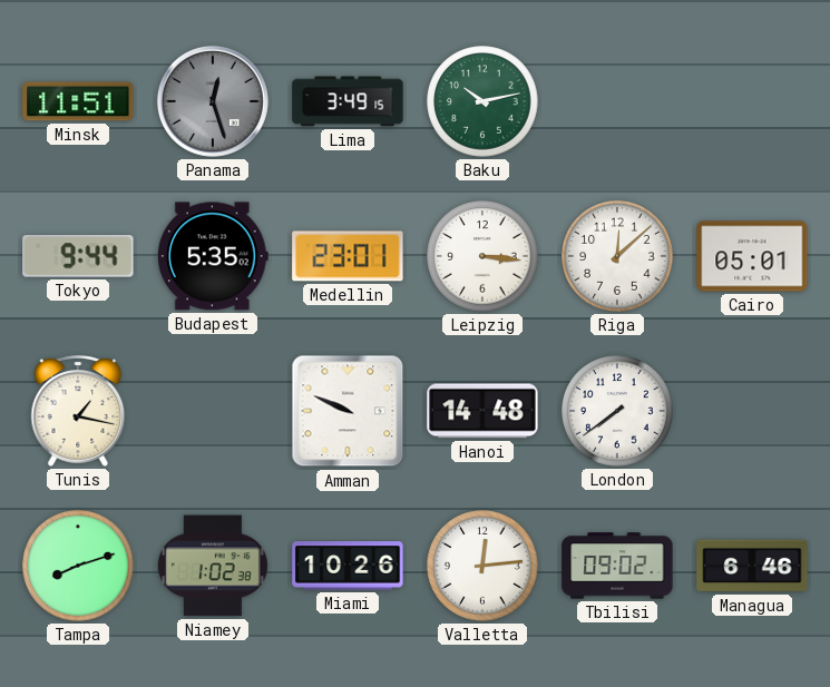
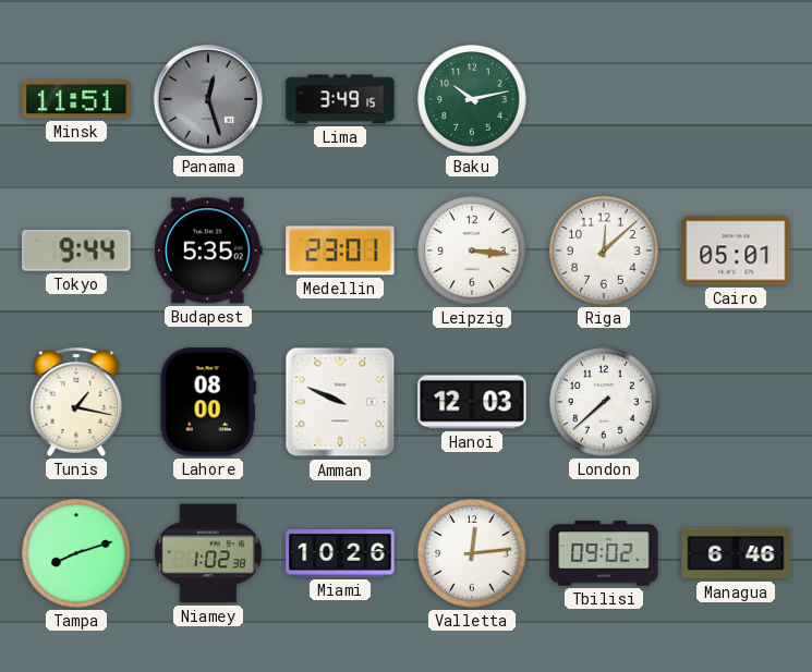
Lahore: none -> 08:00 (208, 402)
Hanoi: 14:48 -> 12:03 (472, 402)
London: 7:39 -> 7:38 (604, 402)
